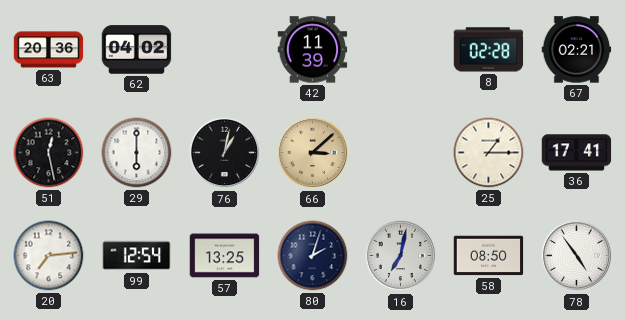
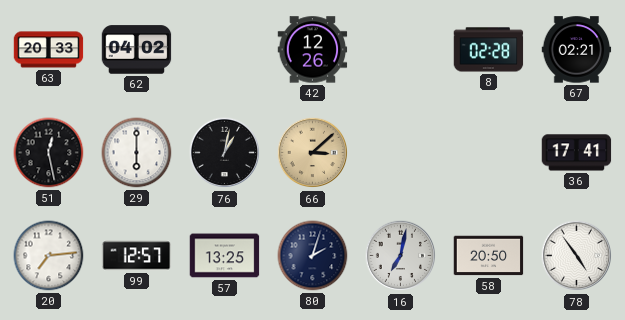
63: 20:36 -> 20:33 (49, 50)
42: 11:39 -> 12:26 (313, 50)
25: 1:15 -> none (489, 153)
99: 12:54 -> 12:57 (137, 256)
58: 08:50 -> 20:50 (489, 256)
